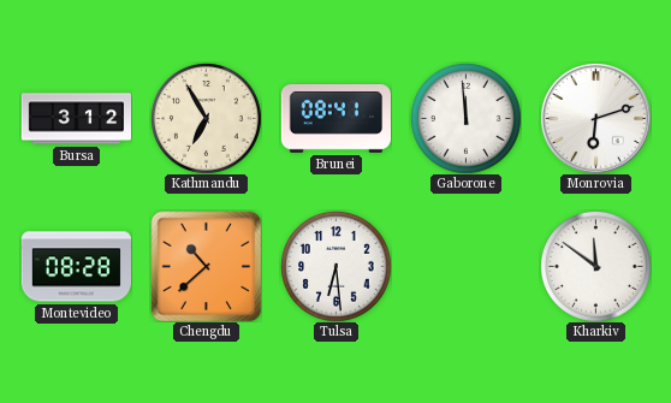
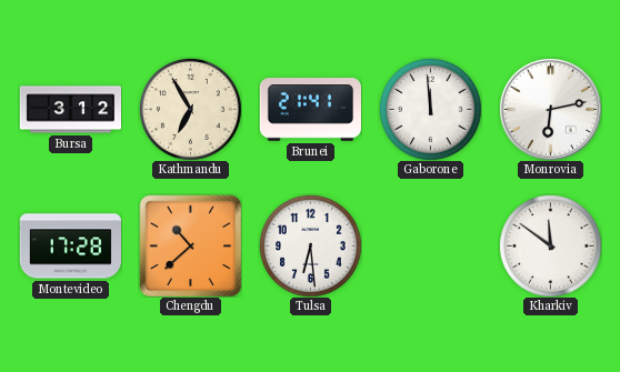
Brunei: 08:41 -> 21:41 (310, 110)
Monrovia: 6:12 -> 6:13 (550, 109)
Montevideo: 08:28 -> 17:28 (70, 247)
